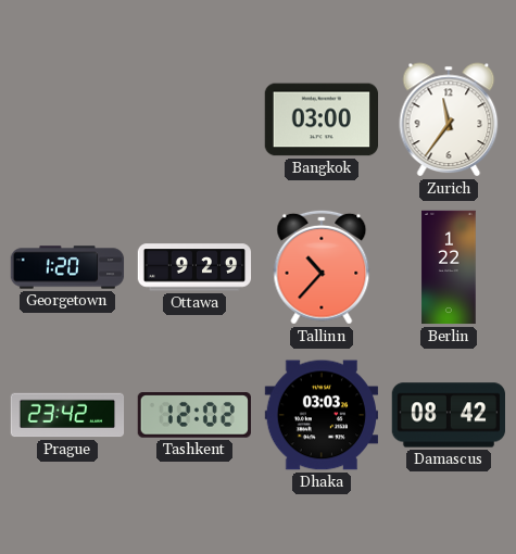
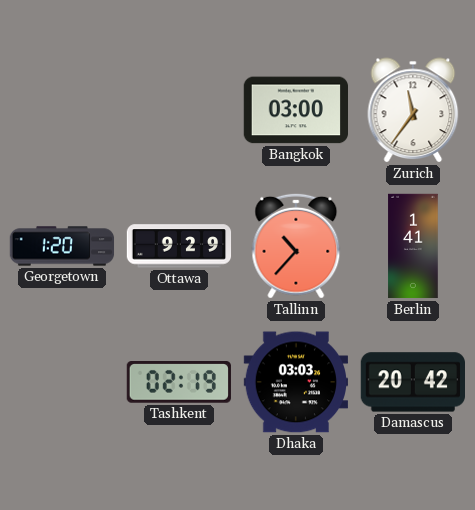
Berlin: 1:22 -> 1:41 (413, 246)
Prague: 23:42 -> none (67, 415)
Tashkent: 12:02 -> 02:19 (178, 382)
Damascus: 08:42 -> 20:42 (412, 382)
